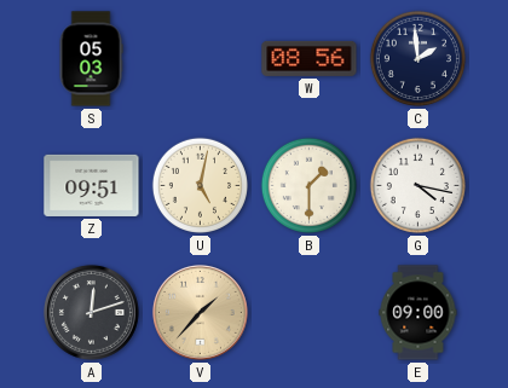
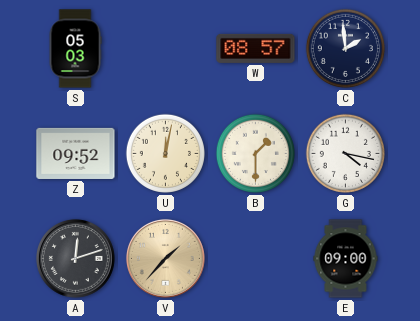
W: 08:56 -> 08:57 (256, 48)
Z: 09:51 -> 09:52 (76, 153)
U: 5:02 -> 12:02 (165, 153)
